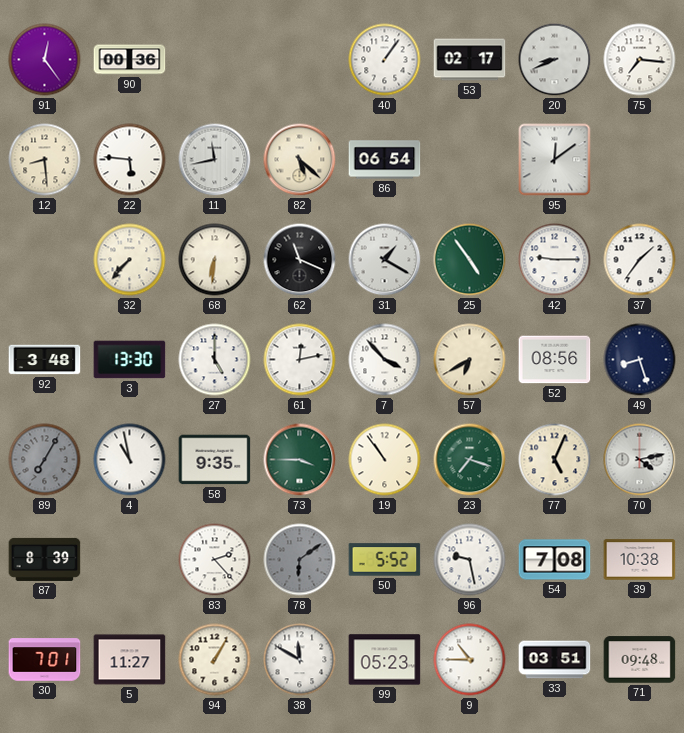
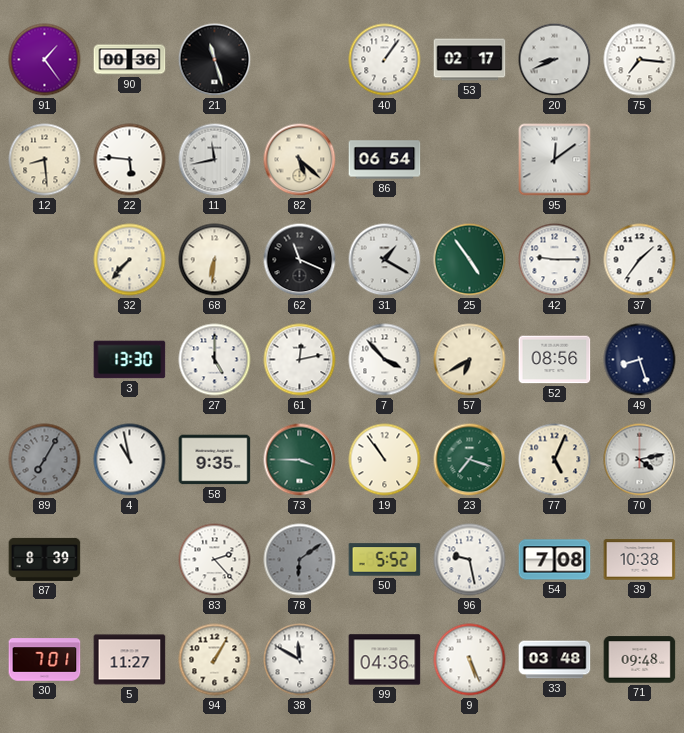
91: 12:24 -> 1:24 (45, 60)
21: none -> 11:27 (215, 60)
92: 3:48 -> none (45, 360)
99: 05:23 -> 04:36 (385, 660)
9: 10:45 -> 5:26 (470, 660)
33: 03:51 -> 03:48 (555, 660)
